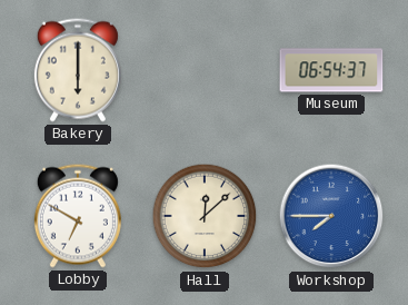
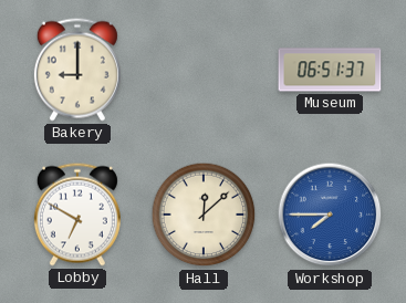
Bakery: 6:00 -> 9:00 (77, 70)
Museum: 06:54 -> 06:51 (330, 70)
